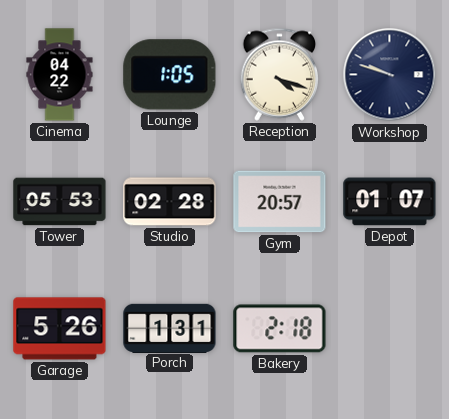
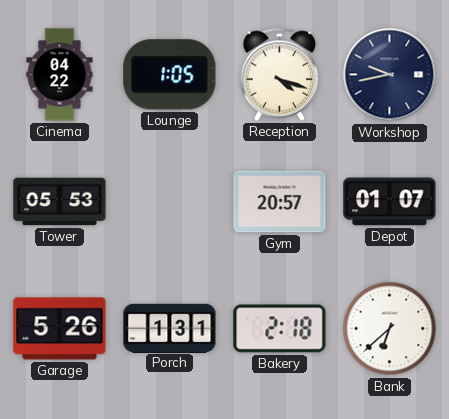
Workshop: 9:48 -> 9:43 (390, 75)
Studio: 02:28 -> none (170, 202)
Bank: none -> 6:38 (390, 329)
